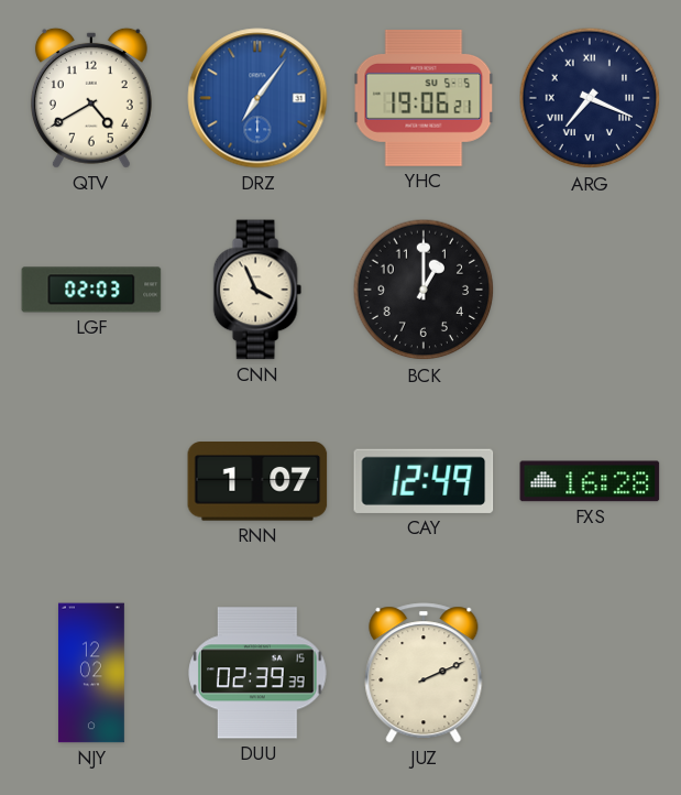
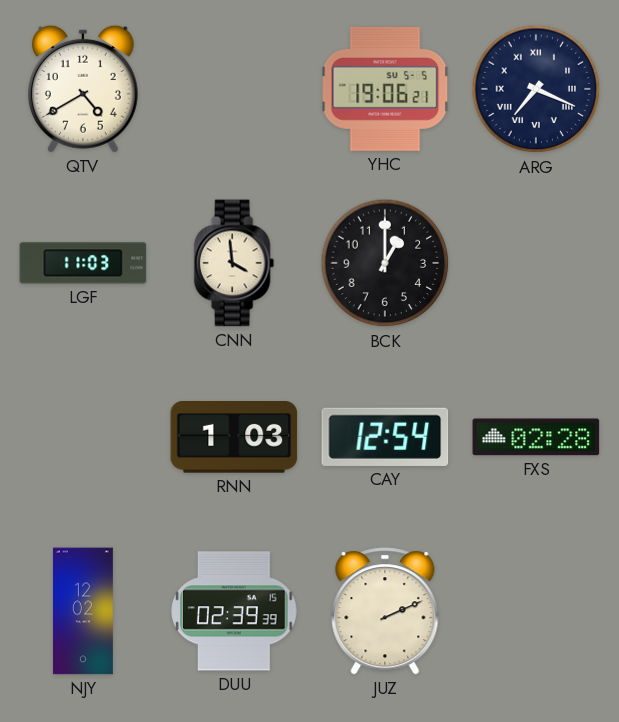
DRZ: 7:06 -> none (257, 98)
LGF: 02:03 -> 11:03 (83, 263)
CNN: 3:56 -> 3:59 (234, 263)
RNN: 1:07 -> 1:03 (234, 438)
CAY: 12:49 -> 12:54 (385, 437)
FXS: 16:28 -> 02:28 (536, 437)
